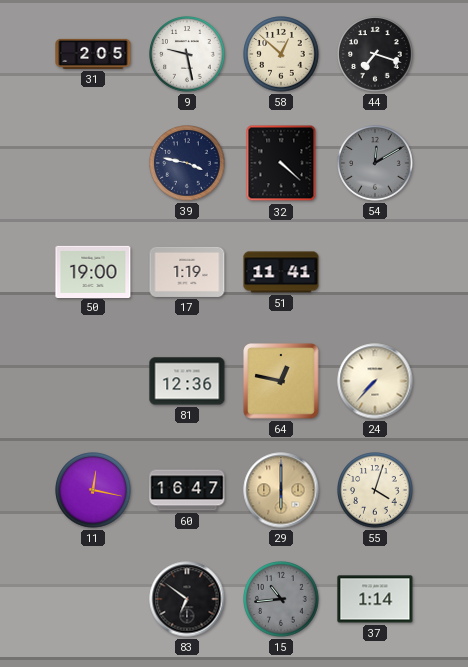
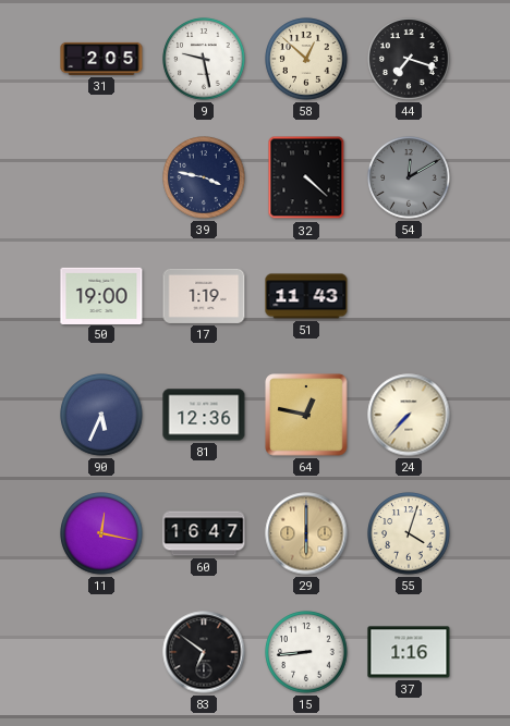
51: 11:41 -> 11:43 (306, 296)
90: none -> 5:34 (101, 415)
15: 10:44 -> 8:44 (306, 652)
15 dial: grey -> white (306, 652)
37: 1:14 -> 1:16 (409, 652)
